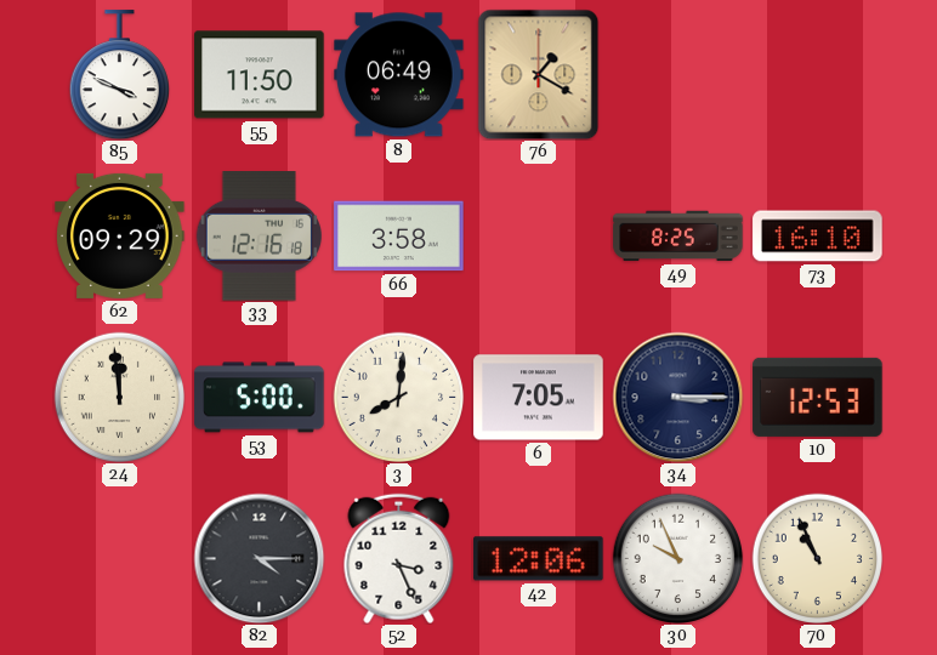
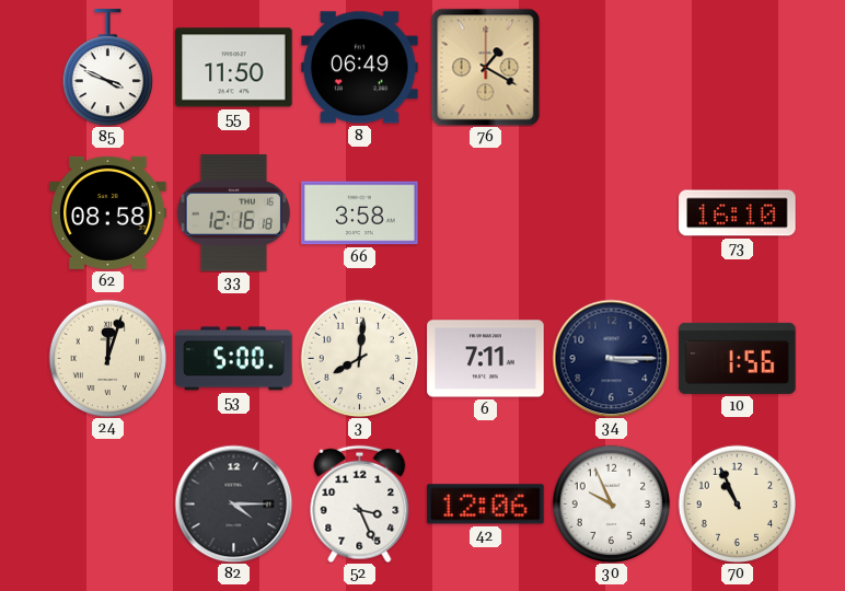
62: 09:29 -> 08:58 (108, 212)
49: 8:25 -> none (678, 237)
24: 11:59 -> 12:03 (107, 358)
6: 7:05 -> 7:11 (486, 359)
10: 12:53 -> 1:56 (738, 358)
